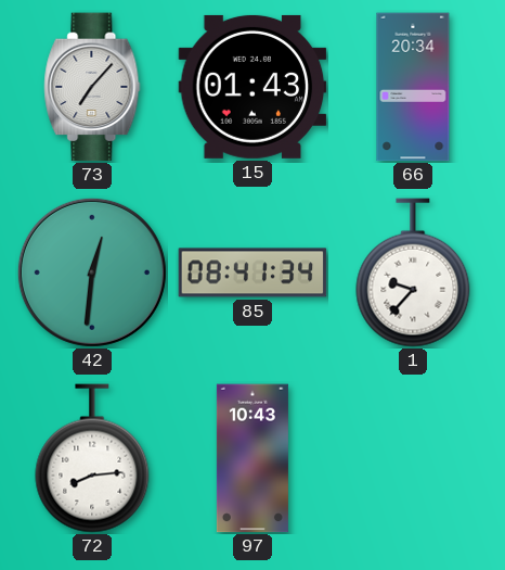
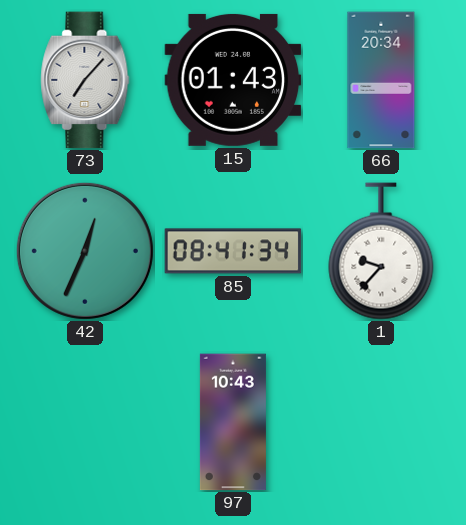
42: 12:31 -> 12:34 (85, 251)
72: 8:14 -> none (92, 458)
